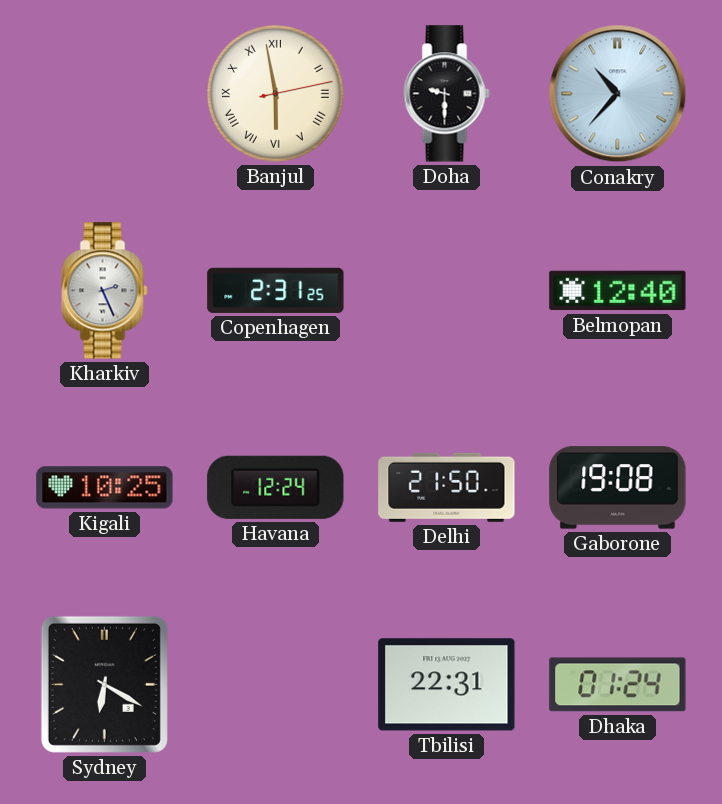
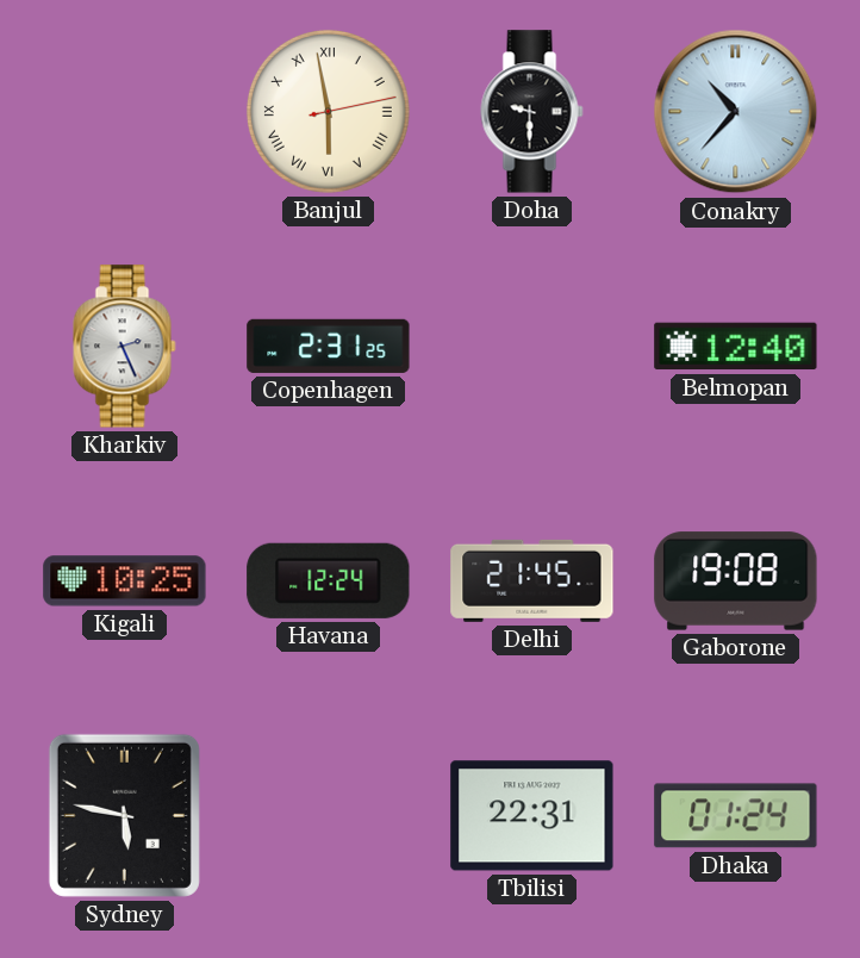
Delhi: 21:50 -> 21:45 (532, 580)
Sydney: 6:20 -> 5:47 (124, 815)
